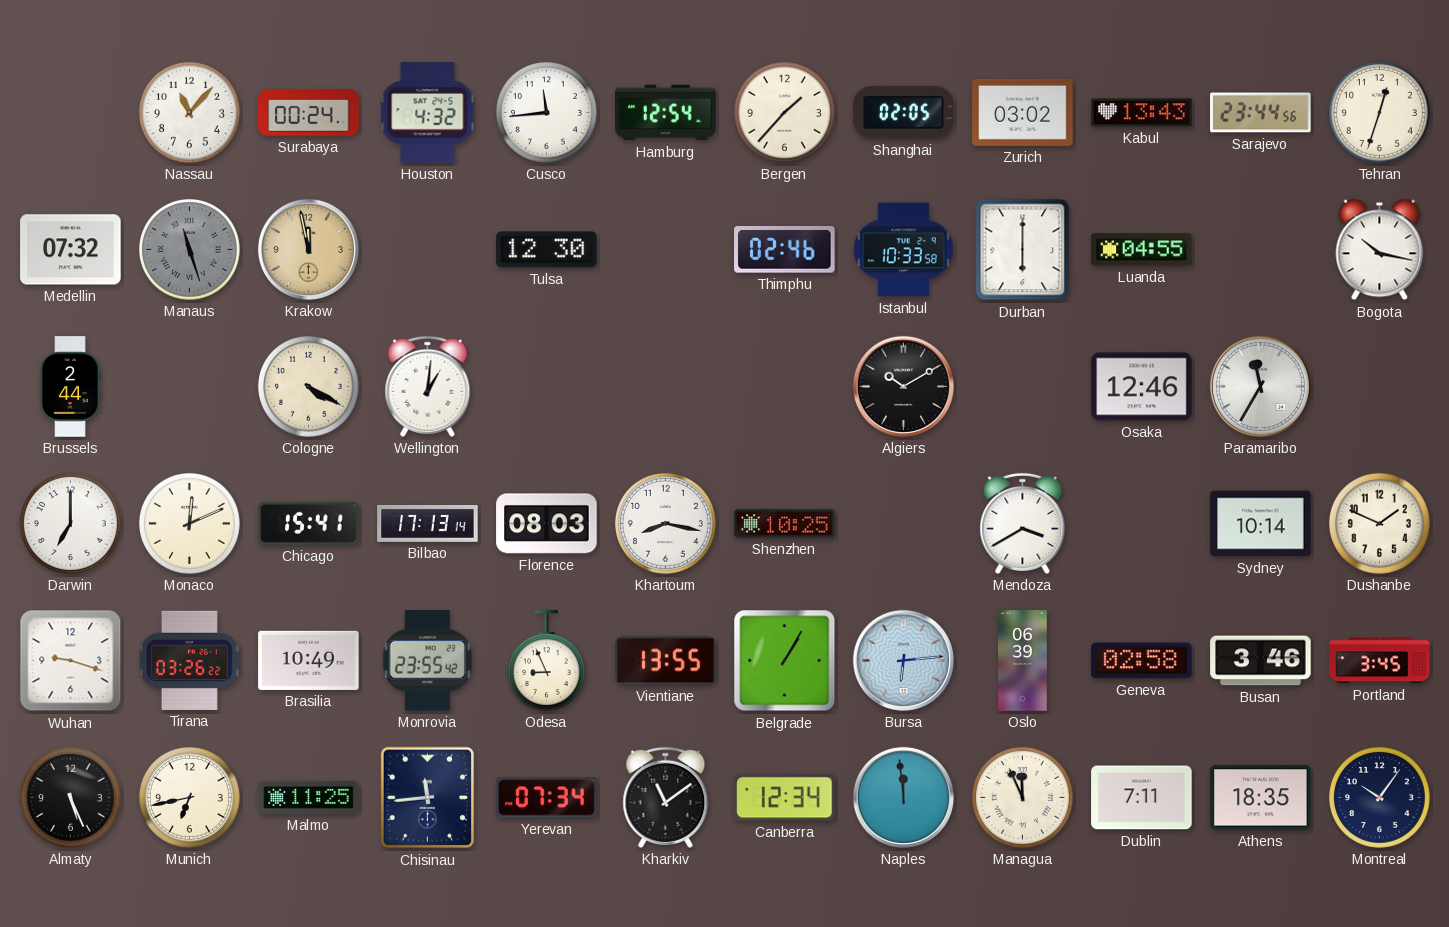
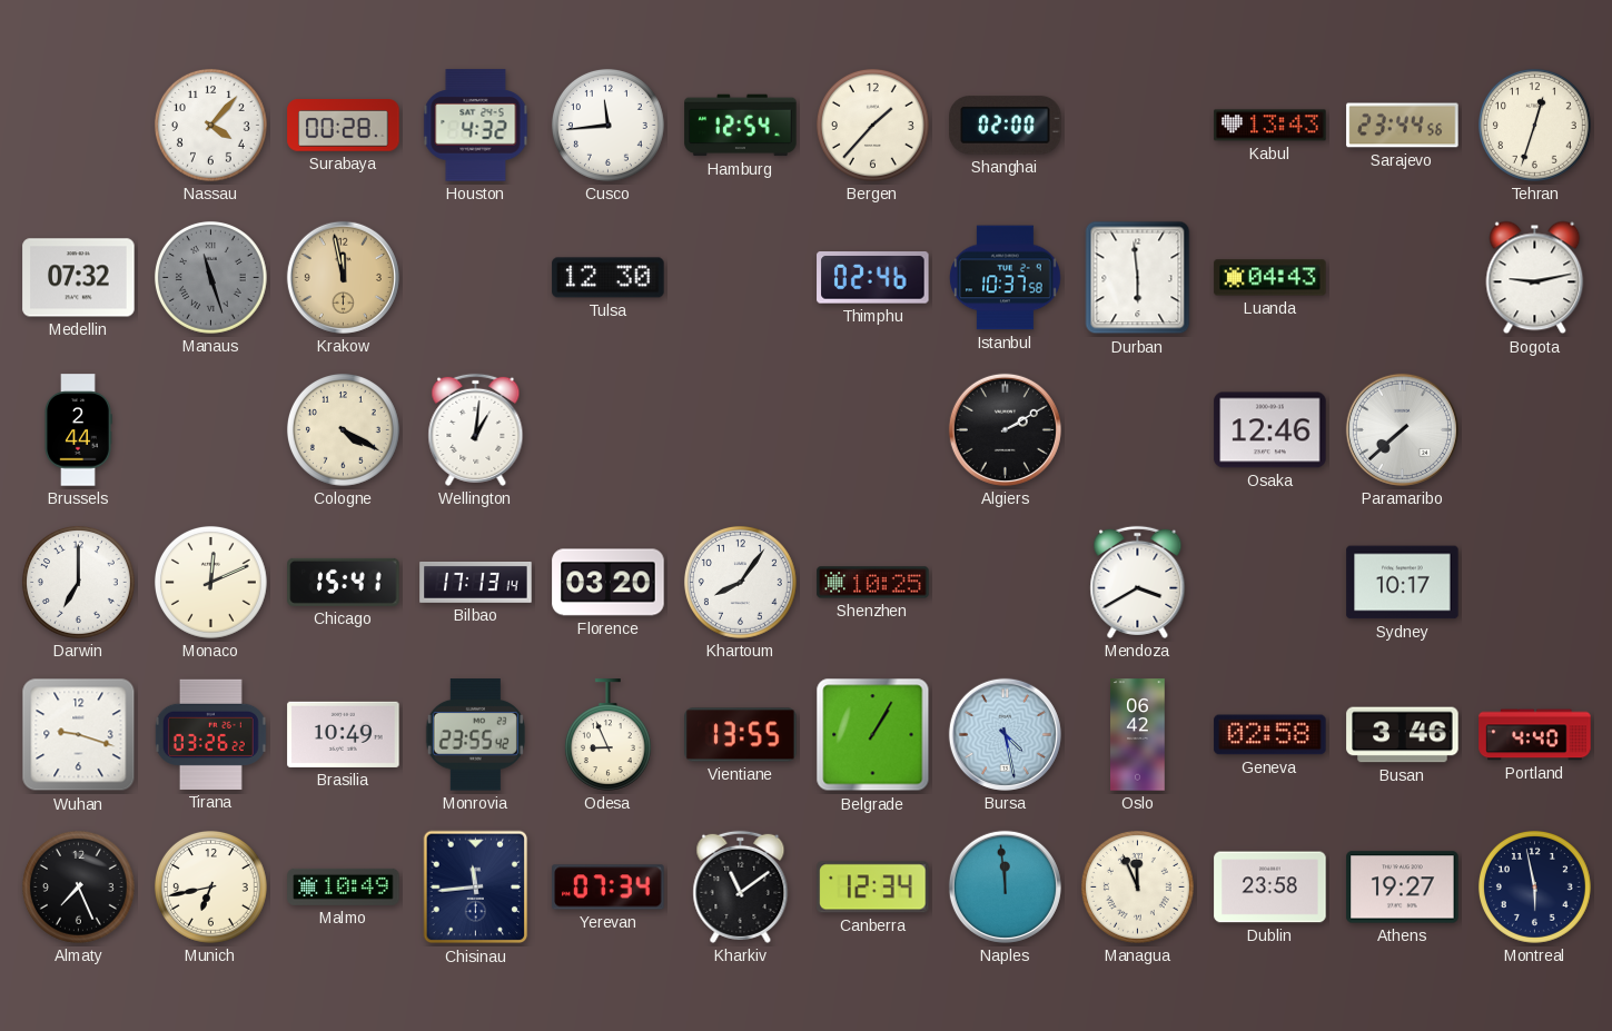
Nassau: 11:07 -> 4:07 (210, 125)
Surabaya: 00:24 -> 00:28 (344, 126)
Shanghai: 02:05 -> 02:00 (1006, 126)
Zurich: 03:02 -> none (1023, 112)
Istanbul: 10:33 -> 10:37 (1006, 278)
Durban: 6:00 -> 5:59 (1138, 278)
Luanda: 04:55 -> 04:43 (1270, 278)
Bogota: 10:17 -> 9:13 (1535, 278)
Algiers: 10:10 -> 2:10 (1005, 429)
Paramaribo: 11:35 -> 7:38 (1402, 429)
Florence: 08:03 -> 03:20 (609, 583)
Khartoum: 8:17 -> 8:06 (740, 582)
Sydney: 10:14 -> 10:17 (1403, 583)
Dushanbe: 1:49 -> none (1379, 523)
Bursa: 6:14 -> 4:28 (1005, 734)
Oslo: 06:39 -> 06:42 (1138, 735)
Portland: 3:45 -> 4:40 (1535, 735)
Almaty: 5:26 -> 7:26 (78, 886)
Malmo: 11:25 -> 10:49 (344, 886)
Dublin: 7:11 -> 23:58 (1270, 888)
Athens: 18:35 -> 19:27 (1403, 888)
Montreal: 10:06 -> 5:58 (1534, 886)
